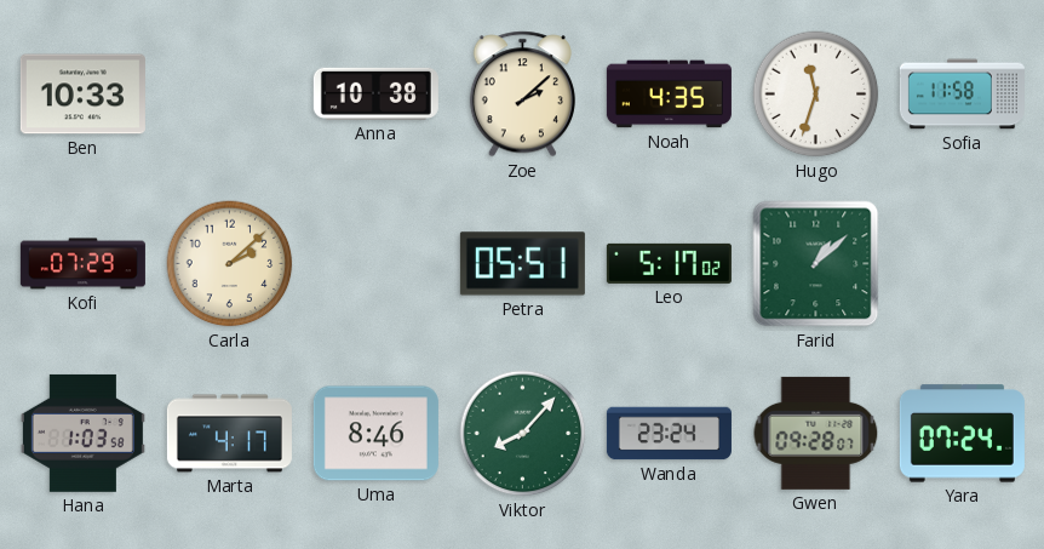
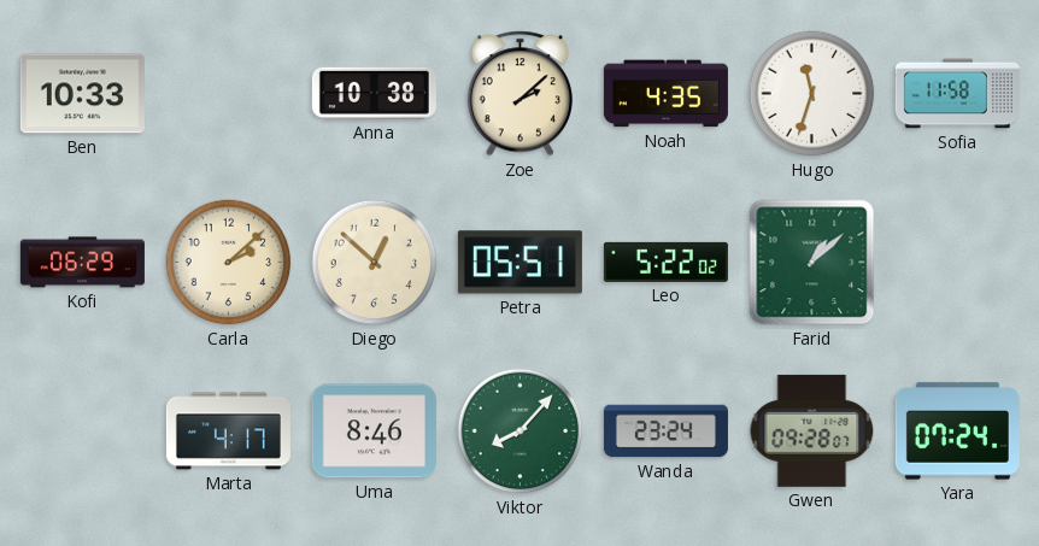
Kofi: 07:29 -> 06:29 (82, 263)
Diego: none -> 12:52 (375, 263)
Leo: 5:17 -> 5:22 (665, 262)
Hana: 1:03 -> none (82, 433)
